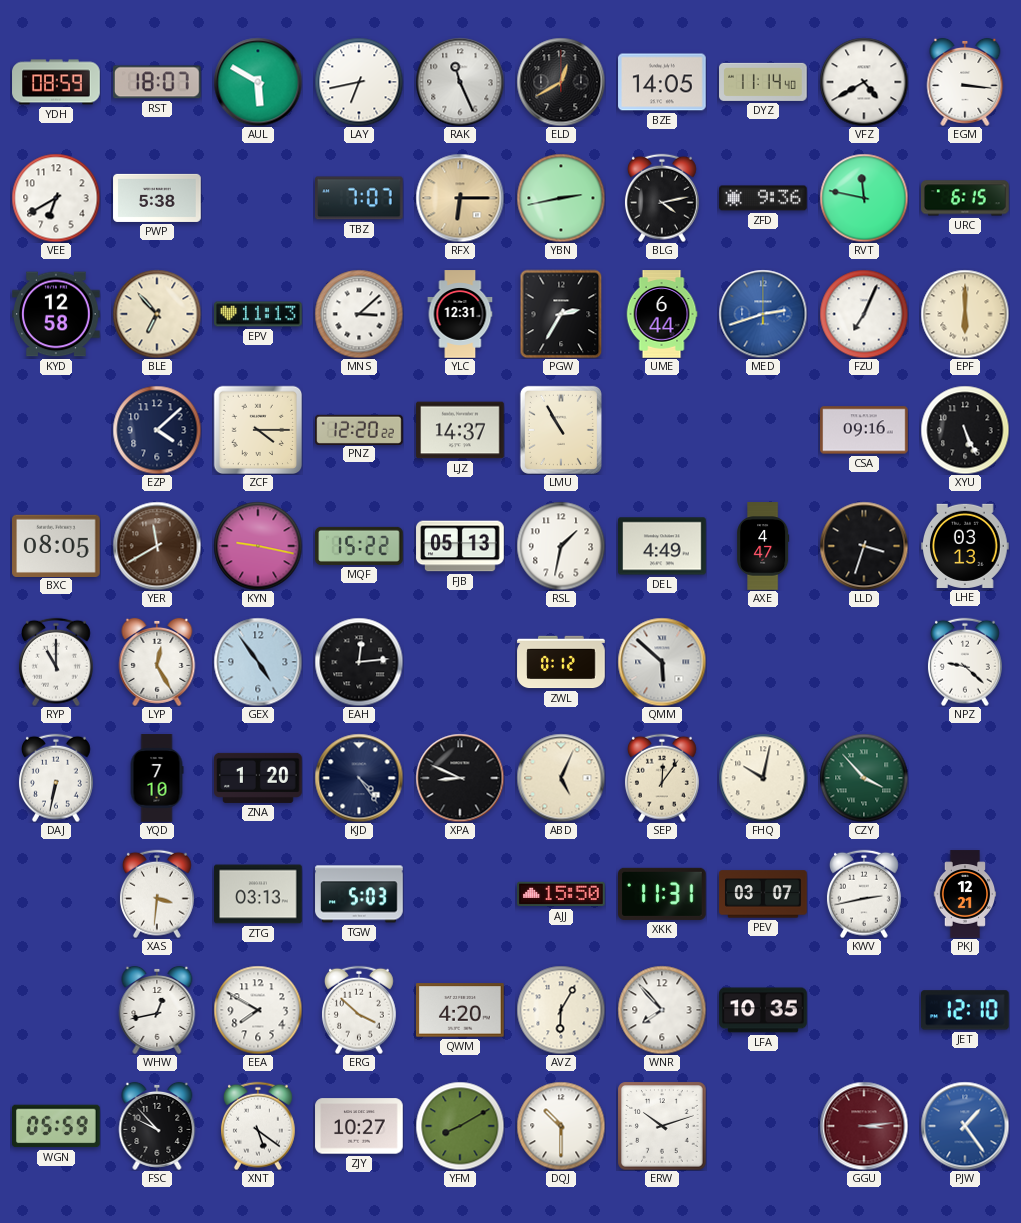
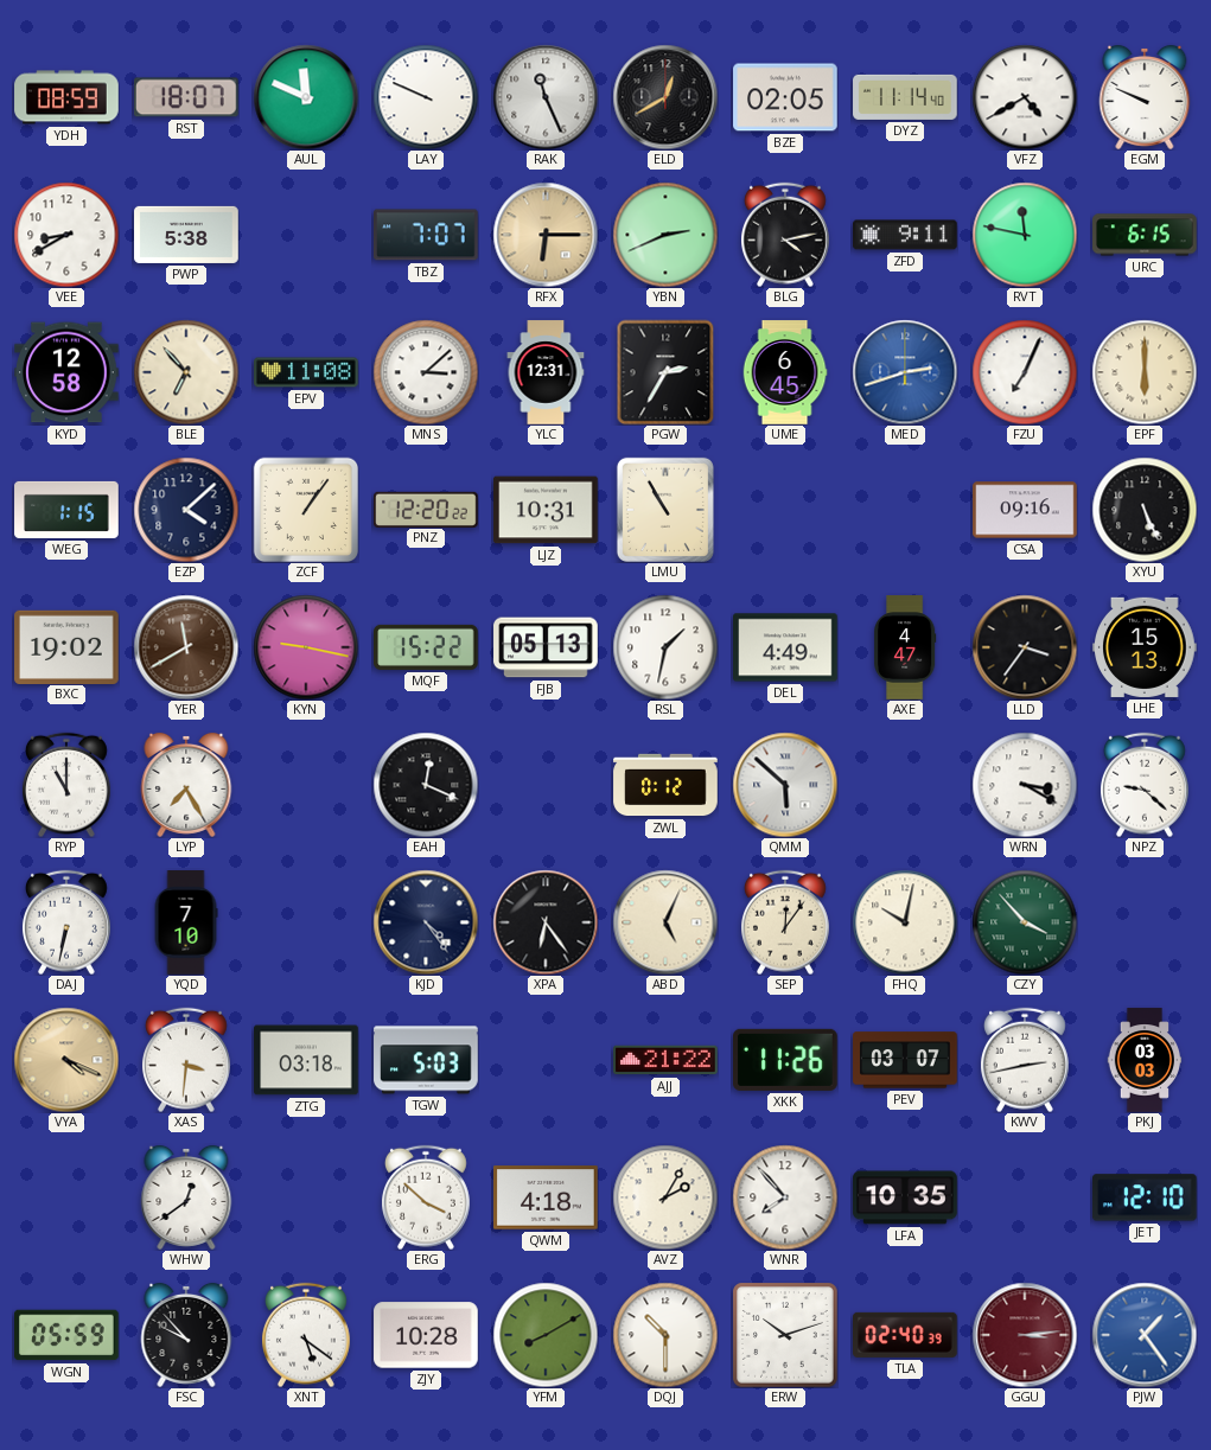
AUL: 5:50 -> 11:49 (306, 97)
LAY: 6:43 -> 9:49 (426, 97)
BZE: 14:05 -> 02:05 (785, 97)
EGM: 3:16 -> 9:49 (1145, 97)
VEE: 6:40 -> 8:40 (66, 235)
YBN: 2:43 -> 2:41 (665, 235)
ZFD: 9:36 -> 9:11 (905, 235)
EPV: 11:13 -> 11:08 (306, 372)
UME: 6:44 -> 6:45 (785, 372)
WEG: none -> 1:15 (66, 510)
ZCF: 4:15 -> 1:06 (306, 510)
LJZ: 14:37 -> 10:31 (546, 510)
BXC: 08:05 -> 19:02 (66, 646)
LLD: 3:33 -> 3:36 (1025, 647)
LHE: 03:13 -> 15:13 (1145, 647)
LYP: 12:25 -> 7:25 (186, 785)
GEX: 4:54 -> none (258, 662)
EAH: 12:14 -> 12:19 (426, 785)
WRN: none -> 3:20 (1025, 785)
ZNA: 1:20 -> none (258, 778)
XPA: 8:49 -> 6:24 (546, 922)
VYA: none -> 4:19 (66, 1060)
ZTG: 03:13 -> 03:18 (306, 1060)
AJJ: 15:50 -> 21:22 (665, 1060)
XKK: 11:31 -> 11:26 (786, 1060)
PKJ: 12:21 -> 03:03 (1145, 1060)
WHW: 12:43 -> 12:39 (186, 1197)
EEA: 7:50 -> none (258, 1010)
QWM: 4:20 -> 4:18 (547, 1197)
AVZ: 6:05 -> 2:05 (665, 1197)
ZJY: 10:27 -> 10:28 (426, 1335)
TLA: none -> 02:40 (906, 1335)
